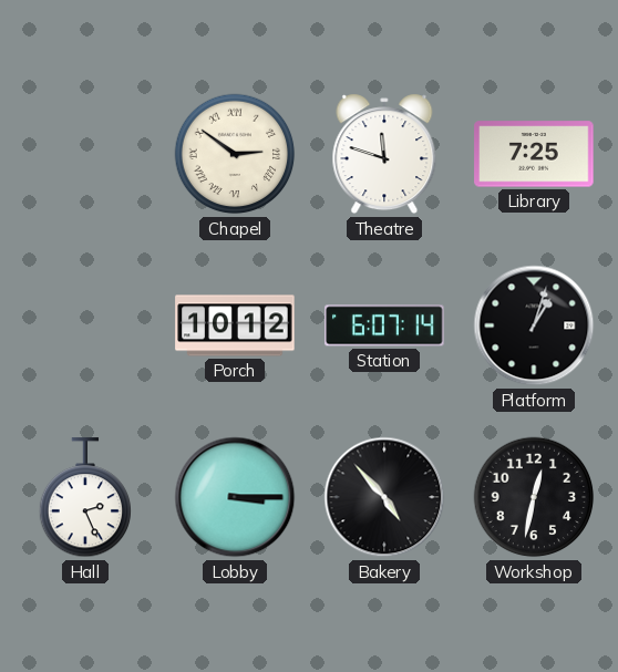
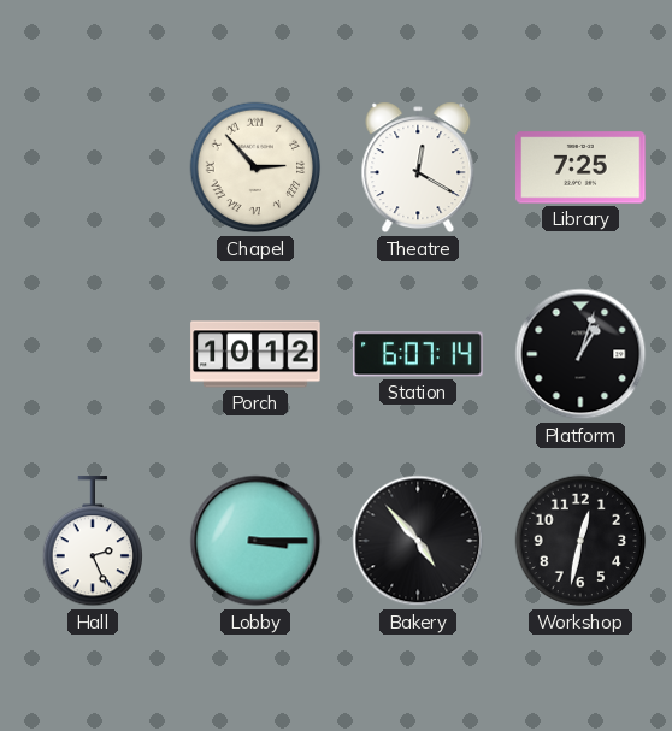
Chapel: 2:51 -> 2:53 (255, 167)
Theatre: 11:48 -> 12:20 (418, 167)
